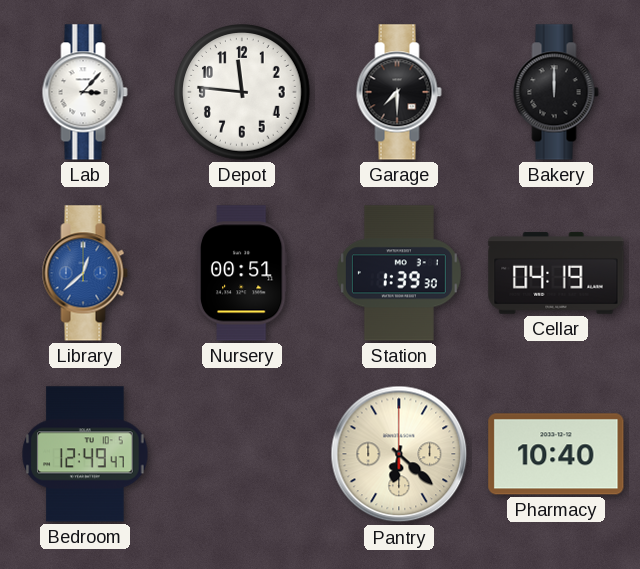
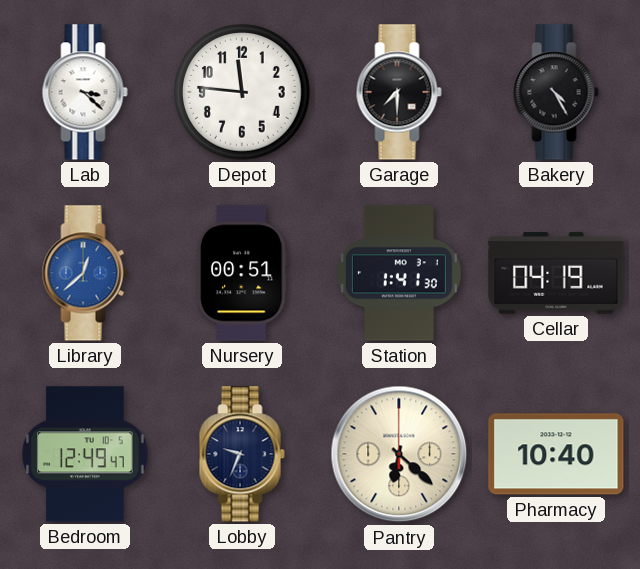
Lab: 3:07 -> 3:22 (85, 92)
Bakery: 12:00 -> 4:25 (556, 92)
Station: 1:39 -> 1:41 (399, 273)
Lobby: none -> 9:34 (242, 454)
